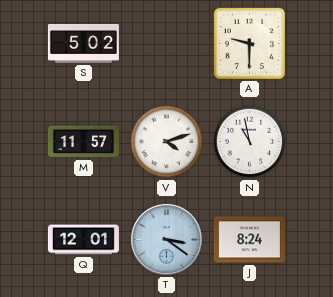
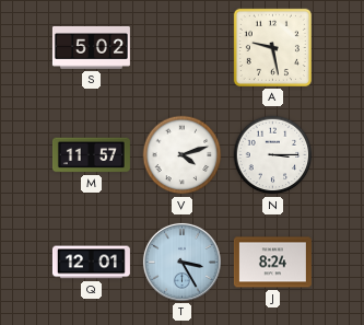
A: 9:30 -> 9:28 (272, 47)
N: 10:58 -> 3:15 (273, 155)
T: 3:21 -> 3:25 (181, 262)
